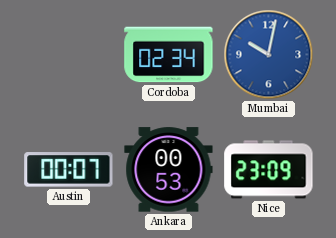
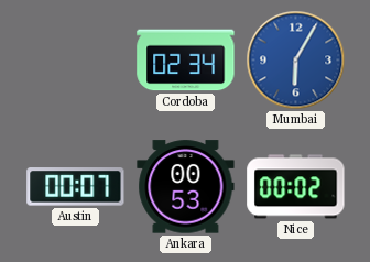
Mumbai: 10:02 -> 6:05 (296, 61)
Nice: 23:09 -> 00:02 (296, 187)
